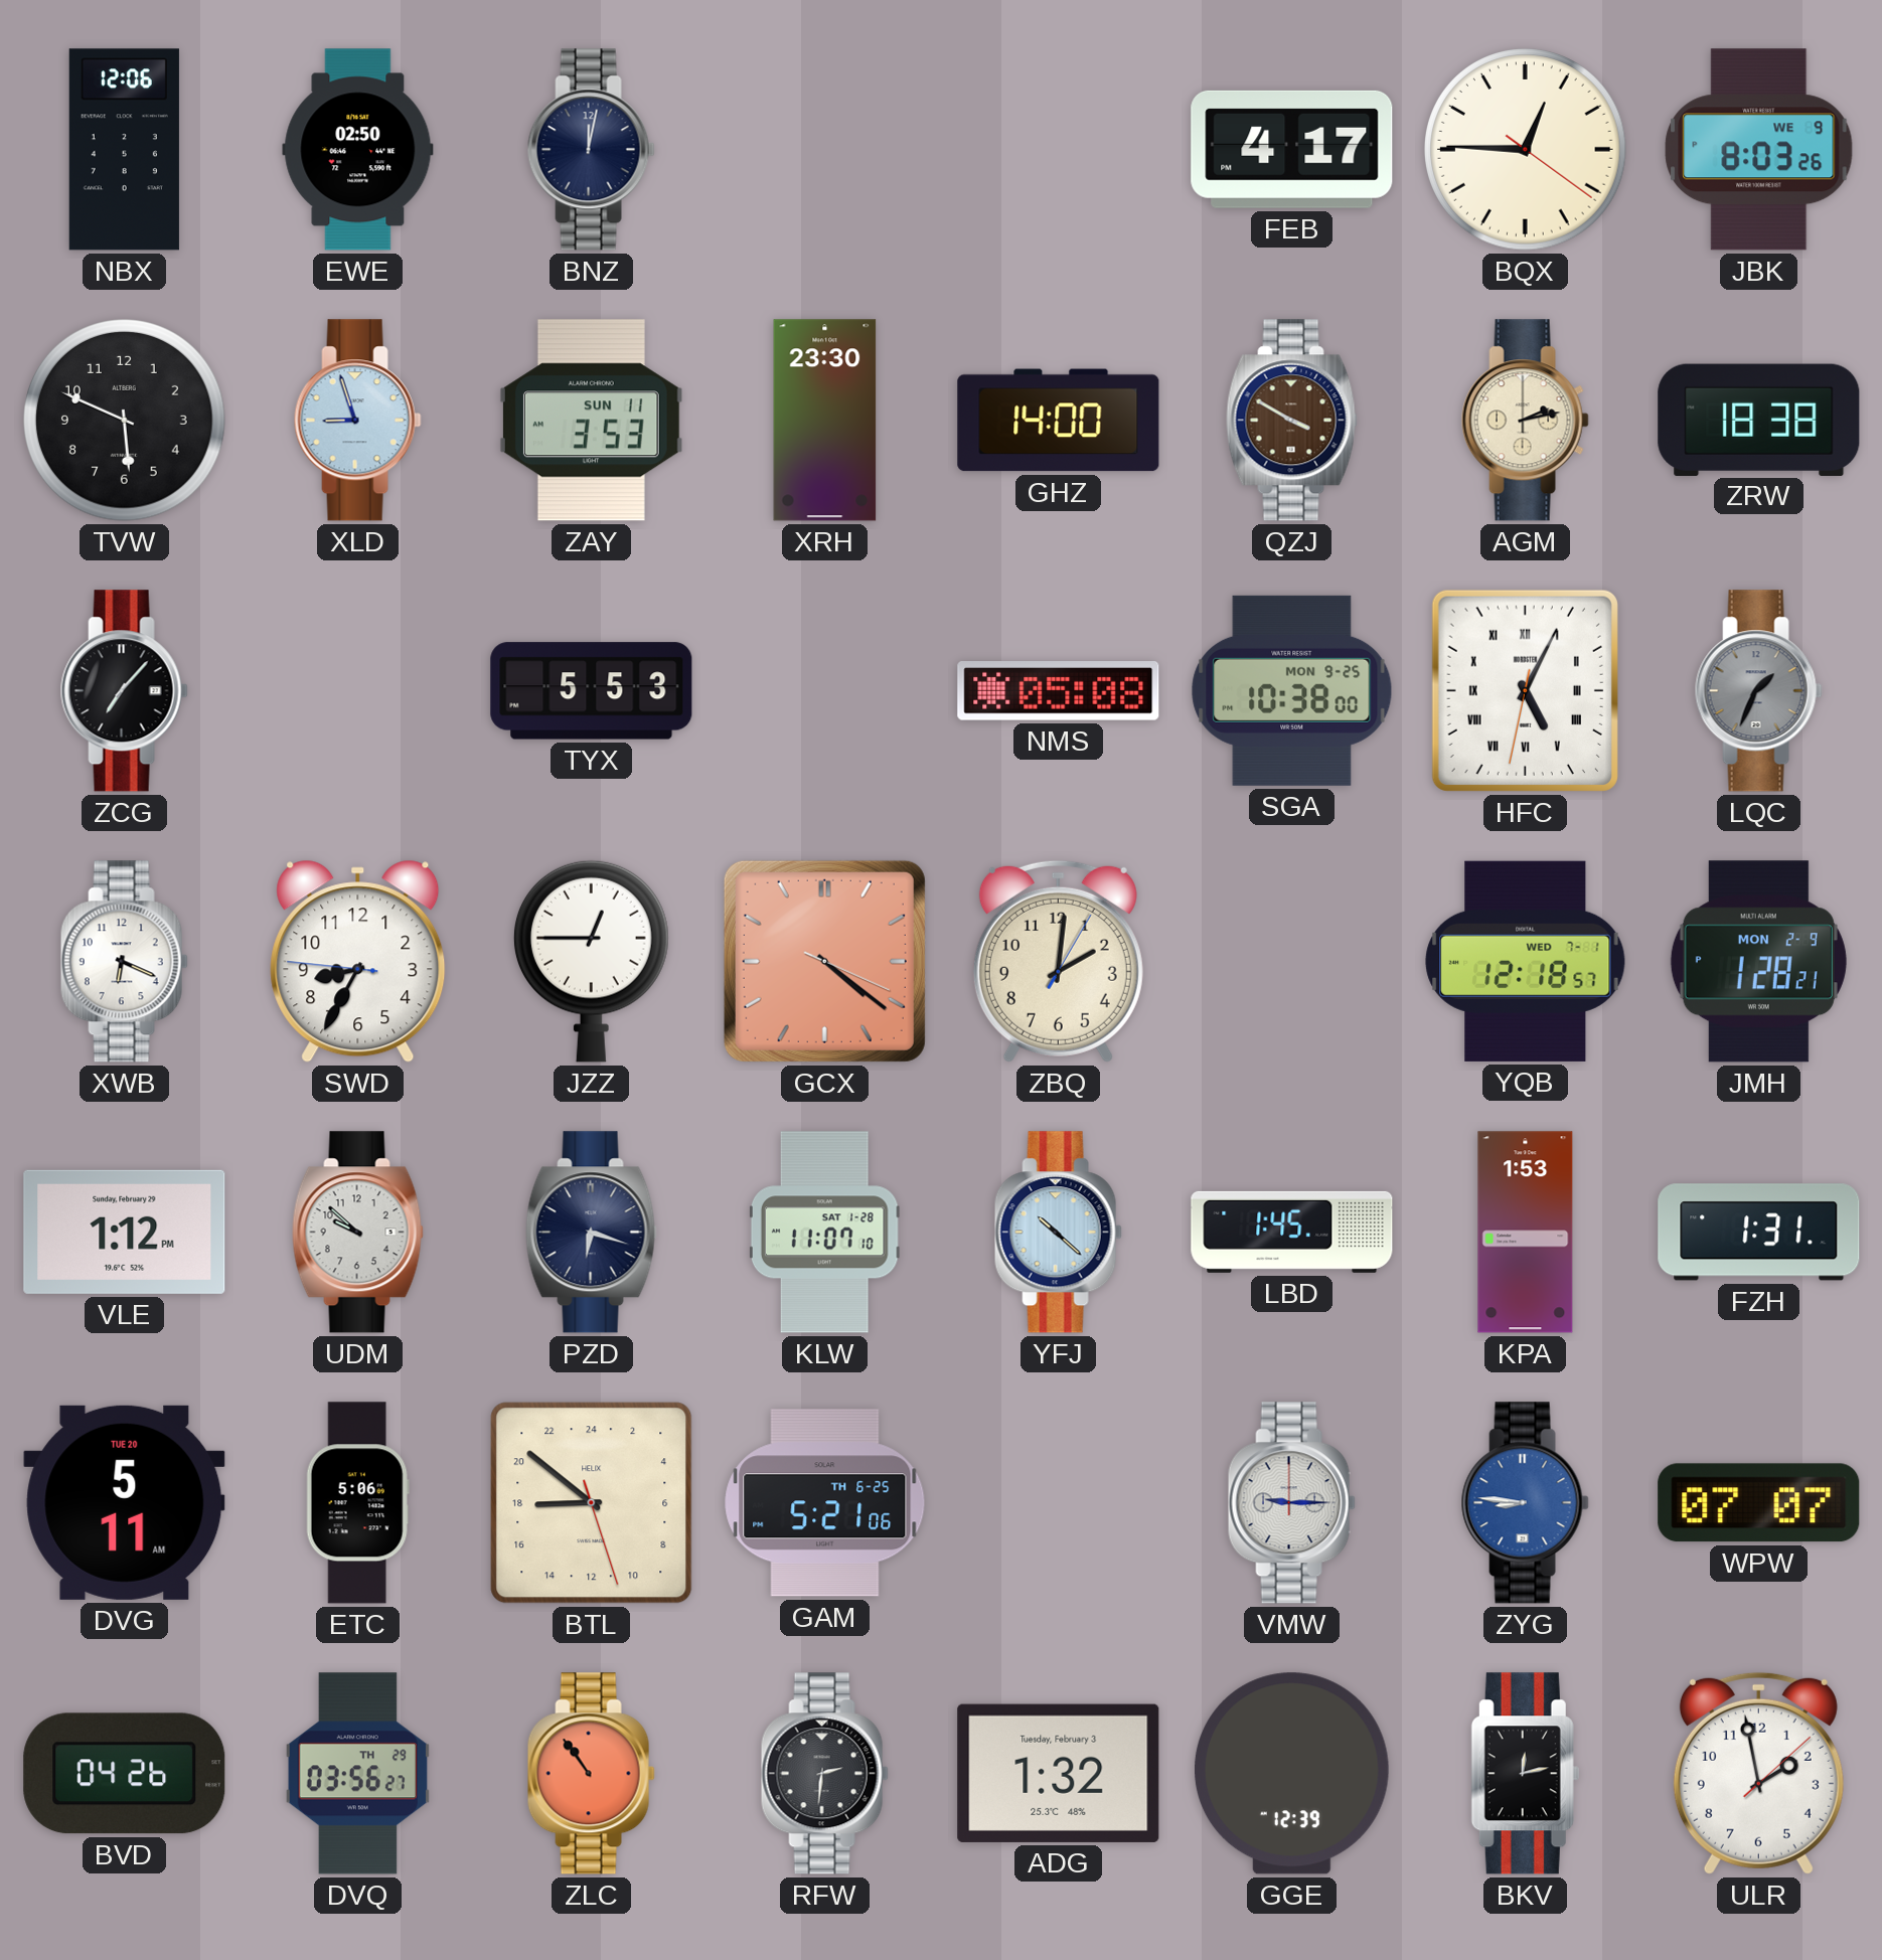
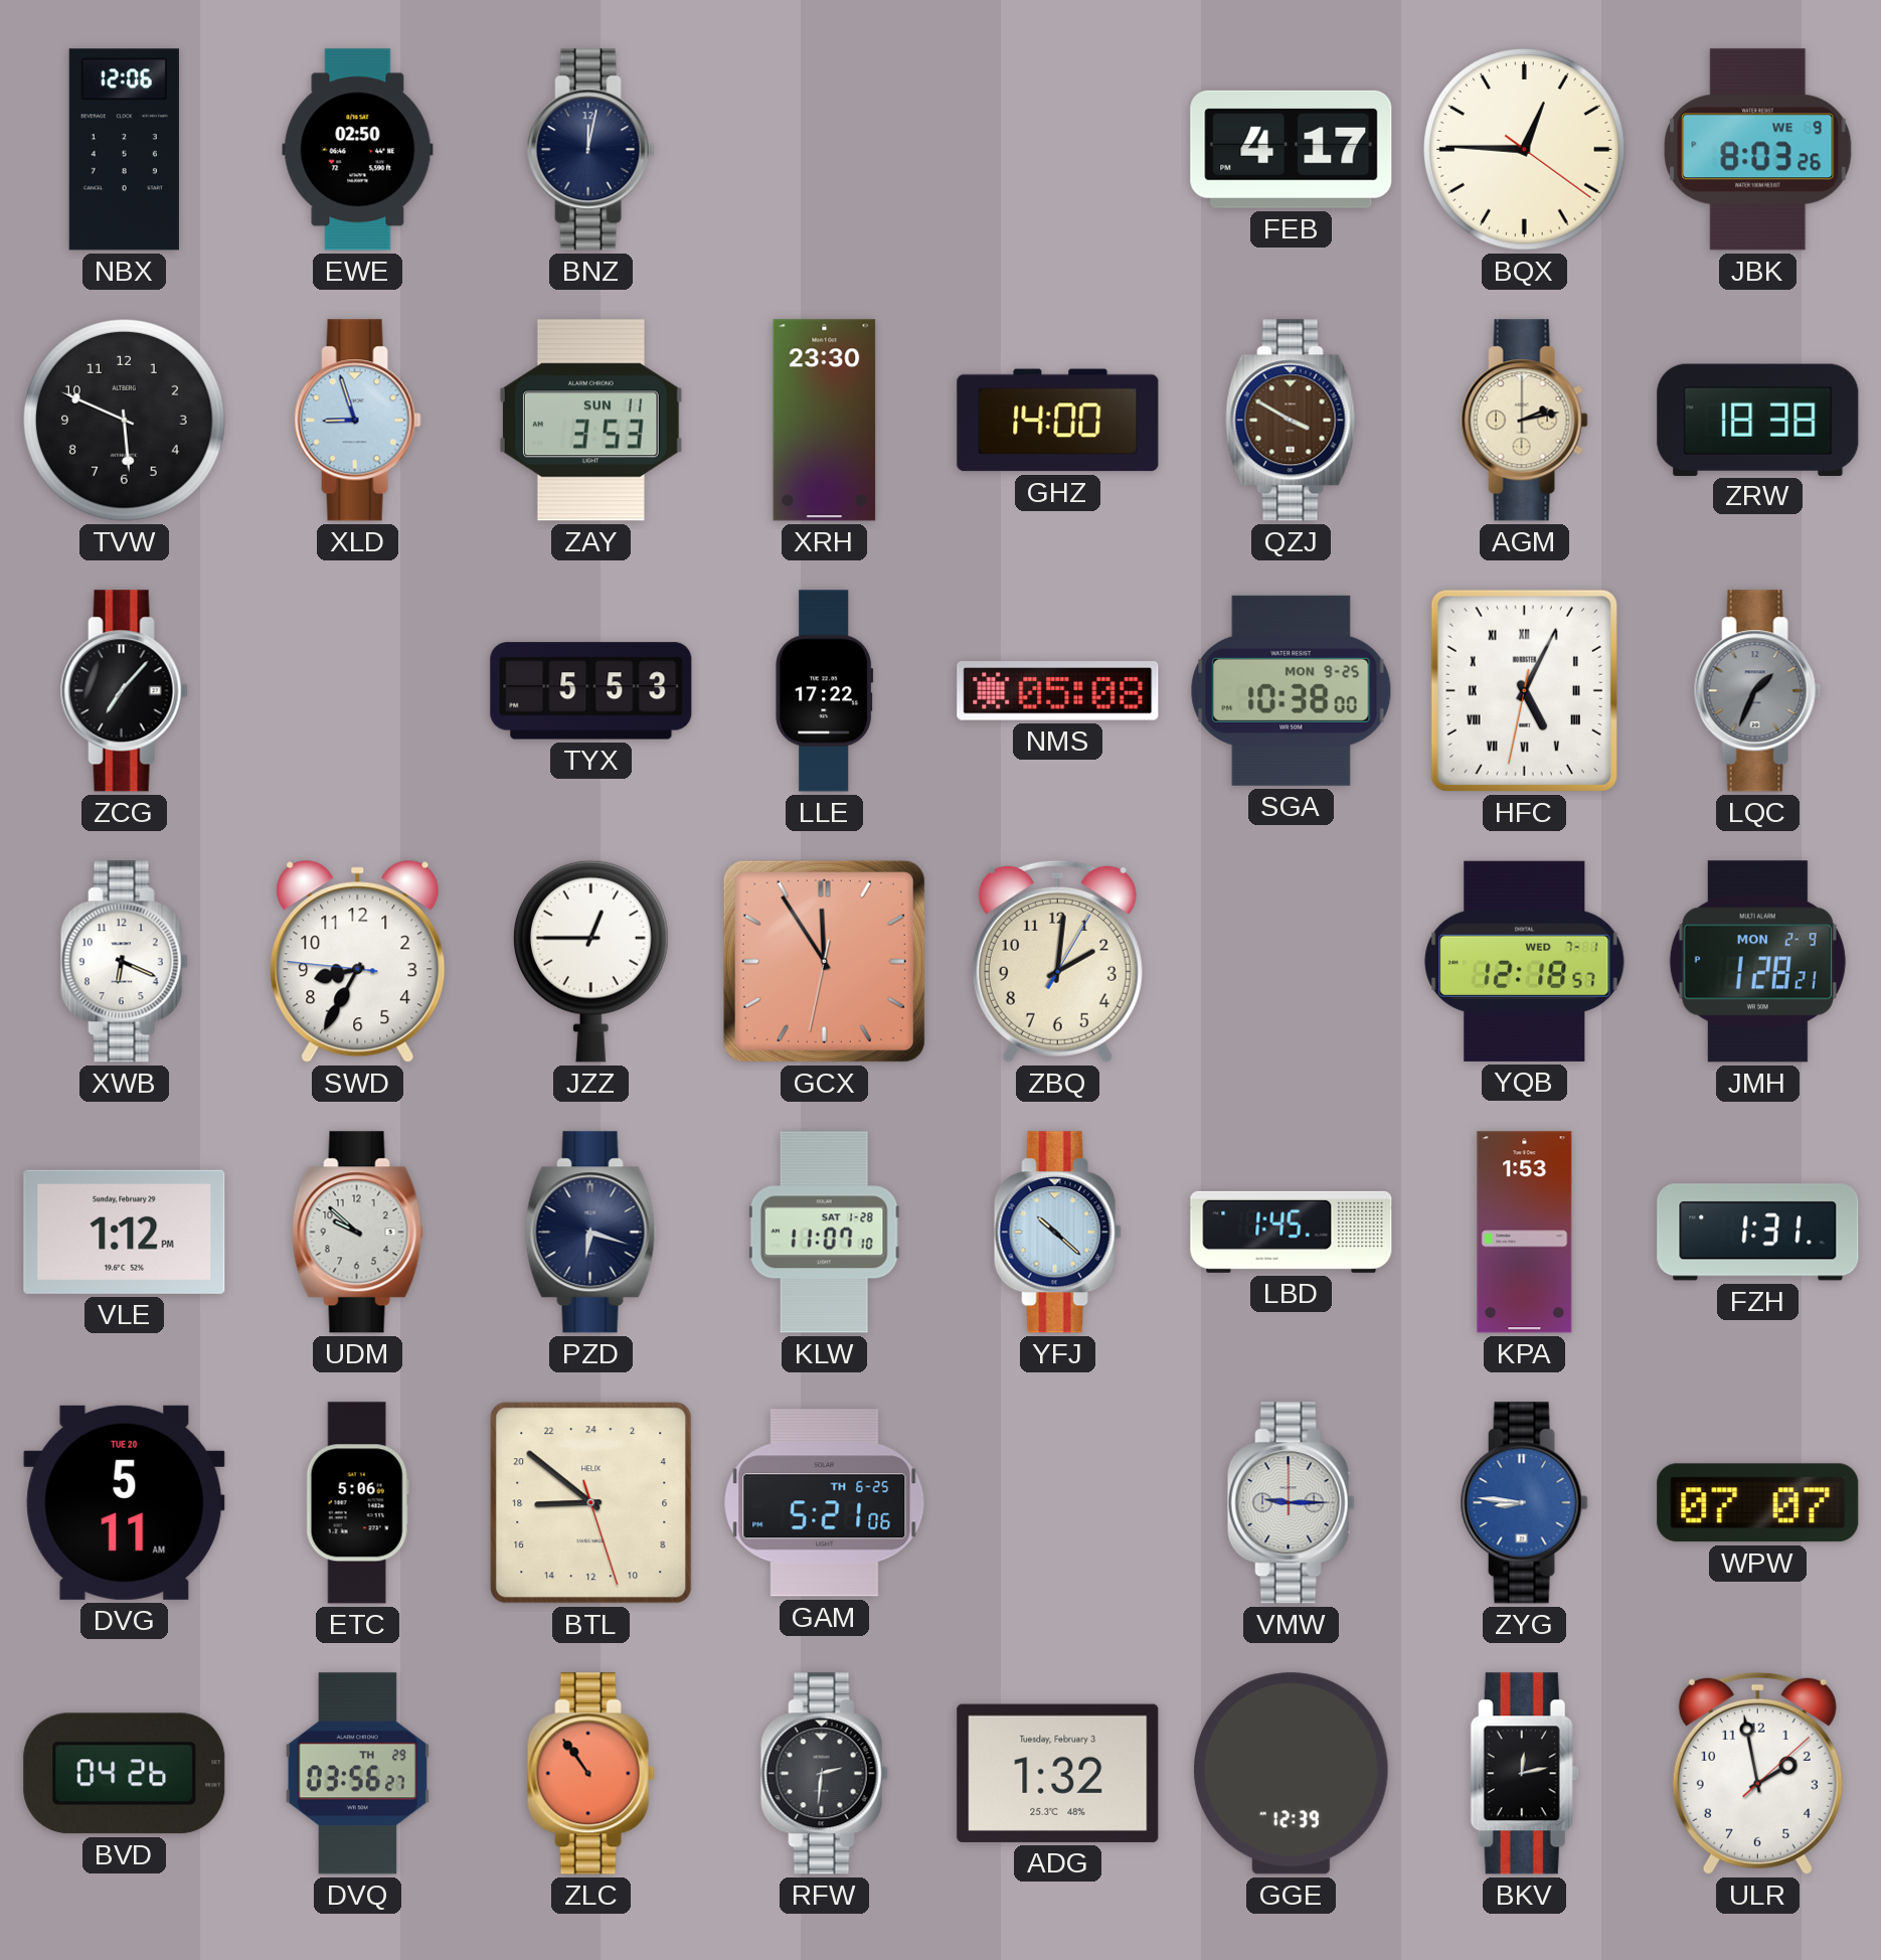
LLE: none -> 17:22 (825, 691)
GCX: 4:21 -> 11:54 (824, 961)
